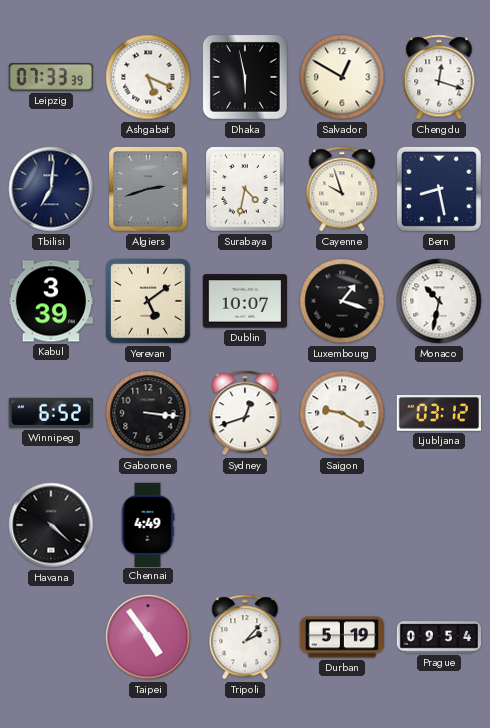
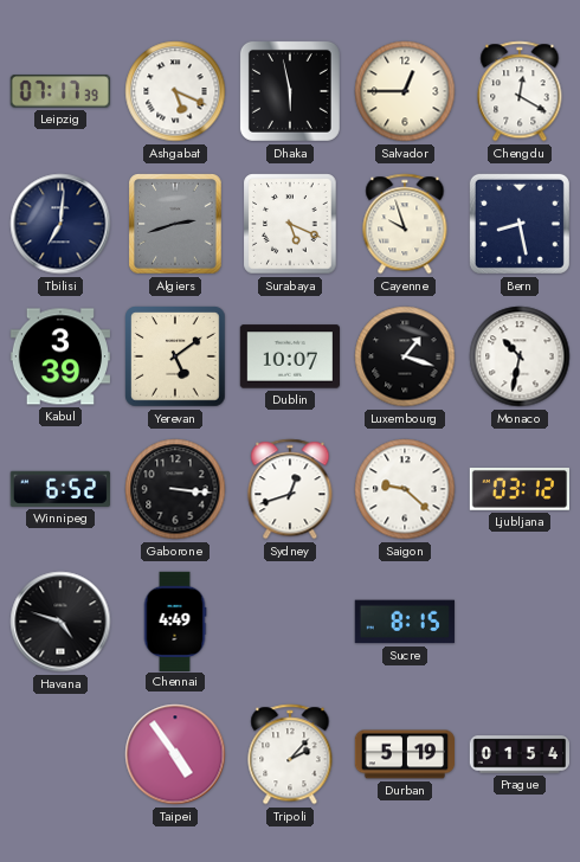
Leipzig: 07:33 -> 07:17 (60, 91)
Salvador: 12:50 -> 12:45 (405, 91)
Chengdu: 12:18 -> 12:20 (520, 91)
Surabaya: 4:32 -> 5:19 (290, 224)
Saigon: 9:20 -> 9:22 (405, 489)
Havana: 4:22 -> 4:48 (60, 622)
Sucre: none -> 8:15 (405, 622)
Prague: 09:54 -> 01:54 (520, 754)
